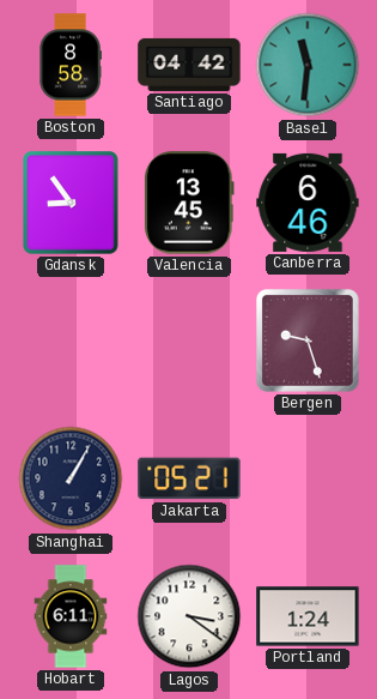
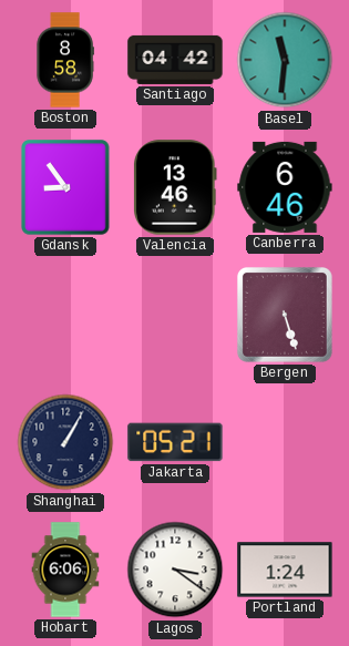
Valencia: 13:45 -> 13:46 (175, 187)
Bergen: 9:27 -> 5:27 (285, 315)
Hobart: 6:11 -> 6:06 (65, 570)
